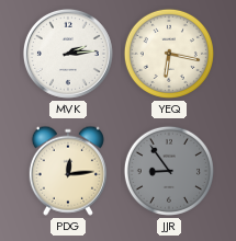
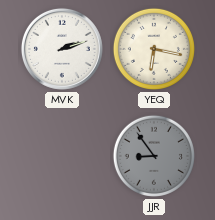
MVK: 2:14 -> 2:12 (62, 49)
PDG: 12:14 -> none (68, 171)
